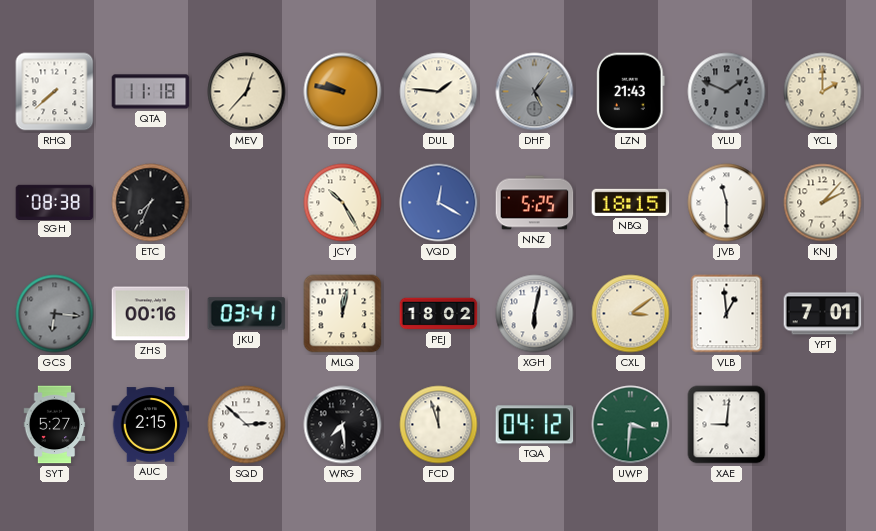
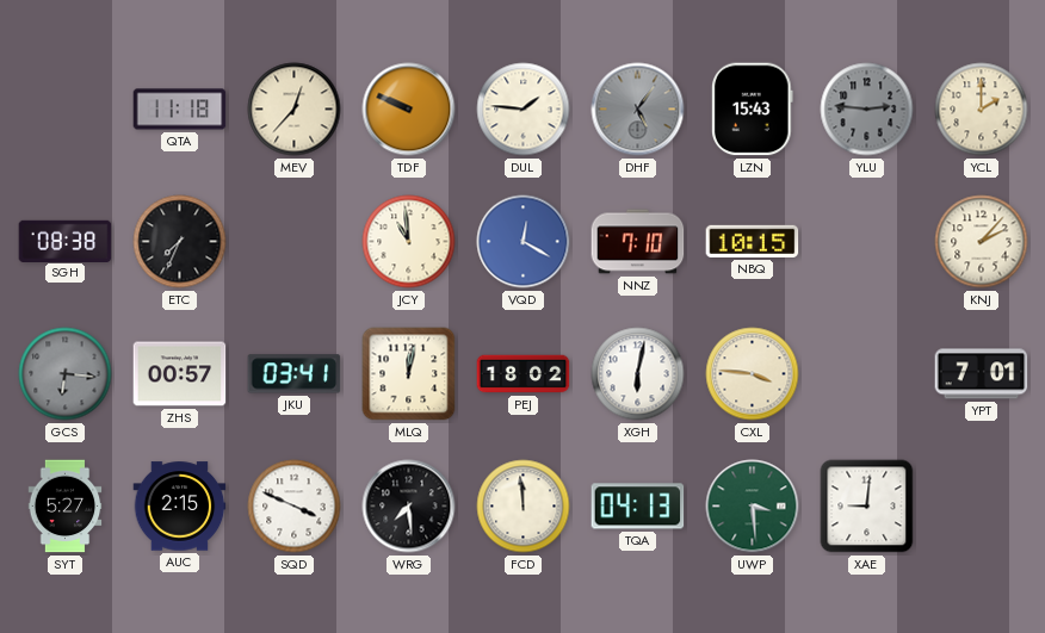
RHQ: 7:38 -> none (55, 92)
TDF: 9:47 -> 9:49 (409, 110)
LZN: 21:43 -> 15:43 (753, 110)
YLU: 1:49 -> 2:46 (867, 110)
JCY: 10:25 -> 10:59 (409, 242)
NNZ: 5:25 -> 7:10 (638, 242)
NBQ: 18:15 -> 10:15 (753, 241)
JVB: 11:30 -> none (727, 203)
ZHS: 00:16 -> 00:57 (180, 374)
CXL: 3:09 -> 3:46 (753, 374)
VLB: 12:59 -> none (727, 314)
SQD: 2:52 -> 3:49 (295, 507)
FCD: 11:57 -> 11:59 (524, 507)
TQA: 04:12 -> 04:13 (638, 507)
UWP: 3:31 -> 3:29 (753, 507)
